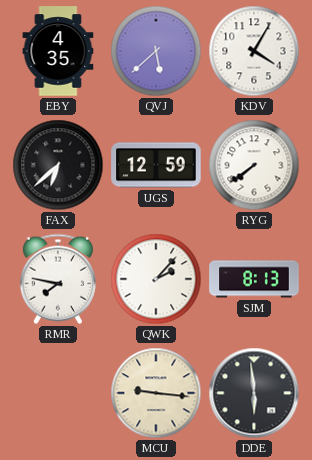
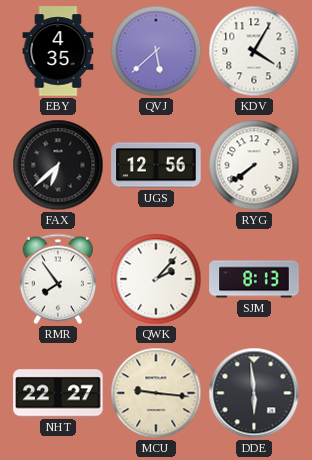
UGS: 12:59 -> 12:56 (156, 165)
RMR: 7:47 -> 7:54 (58, 279)
NHT: none -> 22:27 (58, 393)
